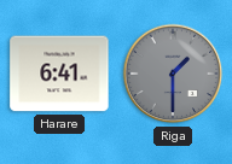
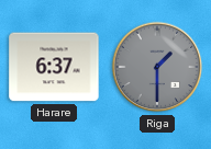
Harare: 6:41 -> 6:37 (54, 67)
